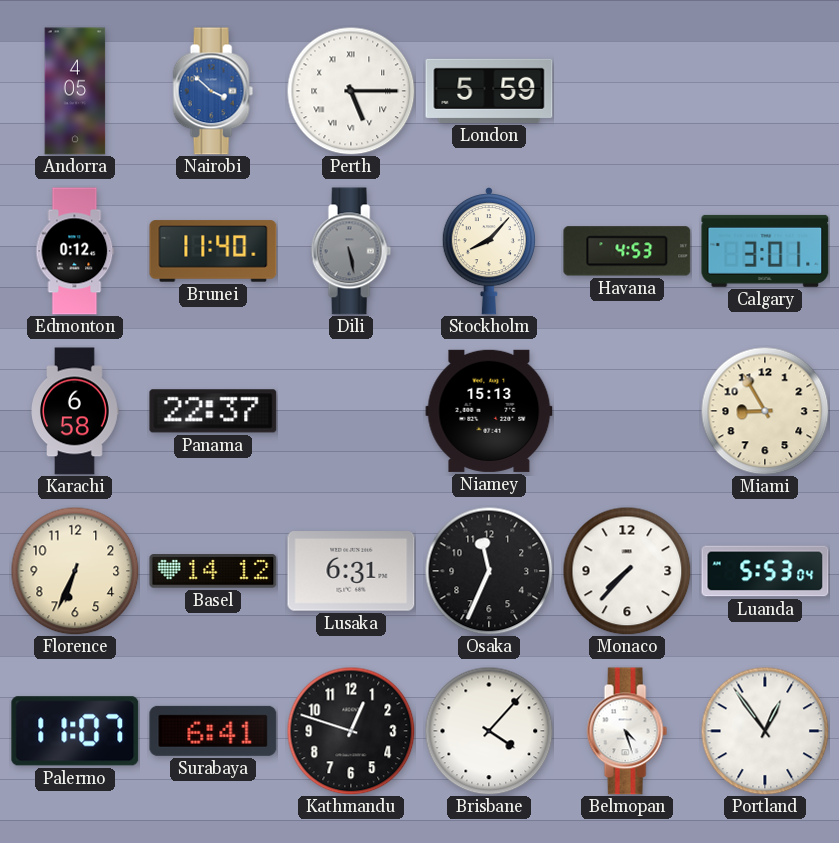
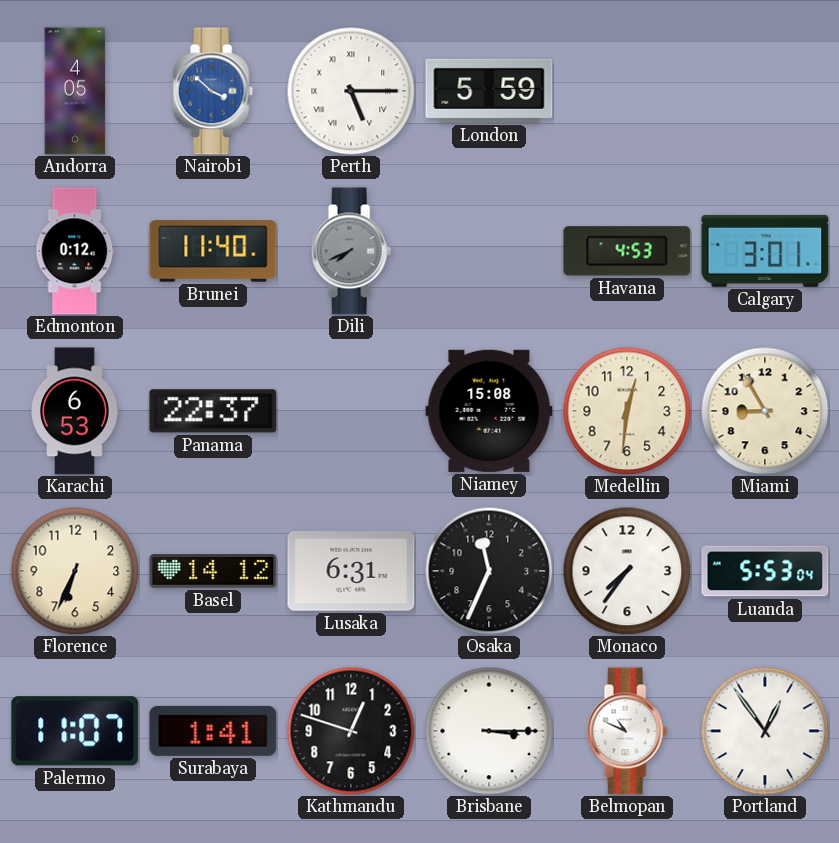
Dili: 5:28 -> 7:41 (351, 251)
Stockholm: 8:07 -> none (489, 251)
Karachi: 6:58 -> 6:53 (75, 411)
Niamey: 15:13 -> 15:08 (489, 411)
Medellin: none -> 12:31 (627, 411)
Monaco: 7:37 -> 7:36 (627, 571)
Surabaya: 6:41 -> 1:41 (213, 731)
Brisbane: 4:07 -> 3:15 (489, 731)
Belmopan: 4:27 -> 10:49 (627, 731)
